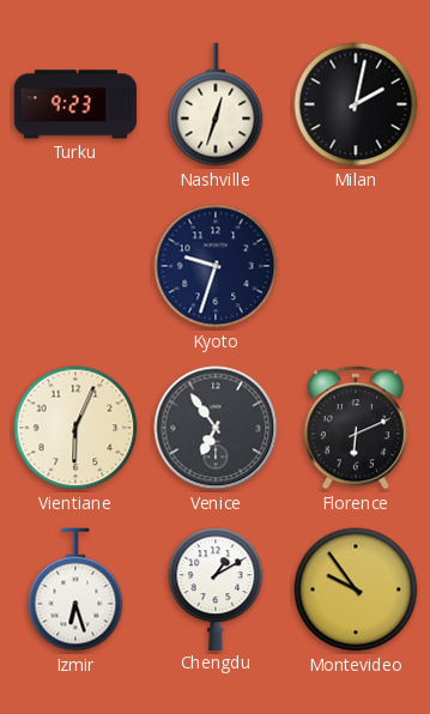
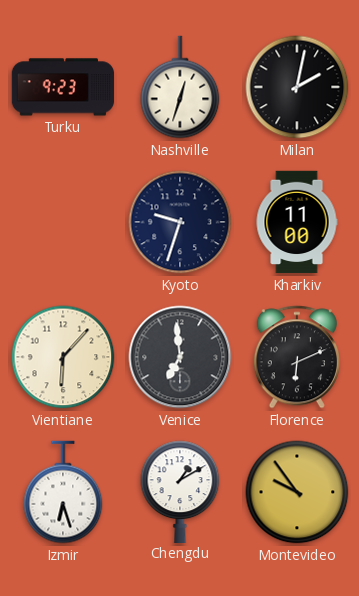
Kharkiv: none -> 11:00 (297, 222)
Vientiane: 6:04 -> 6:07 (63, 357)
Venice: 6:54 -> 6:59 (180, 357)
